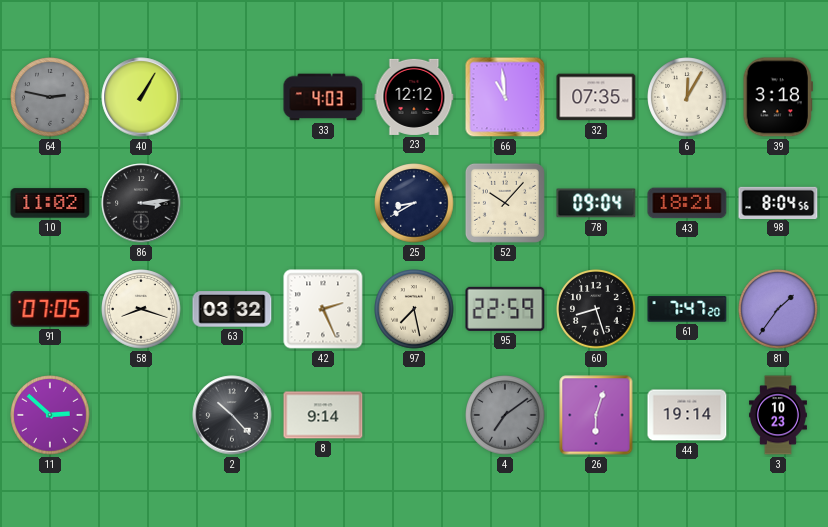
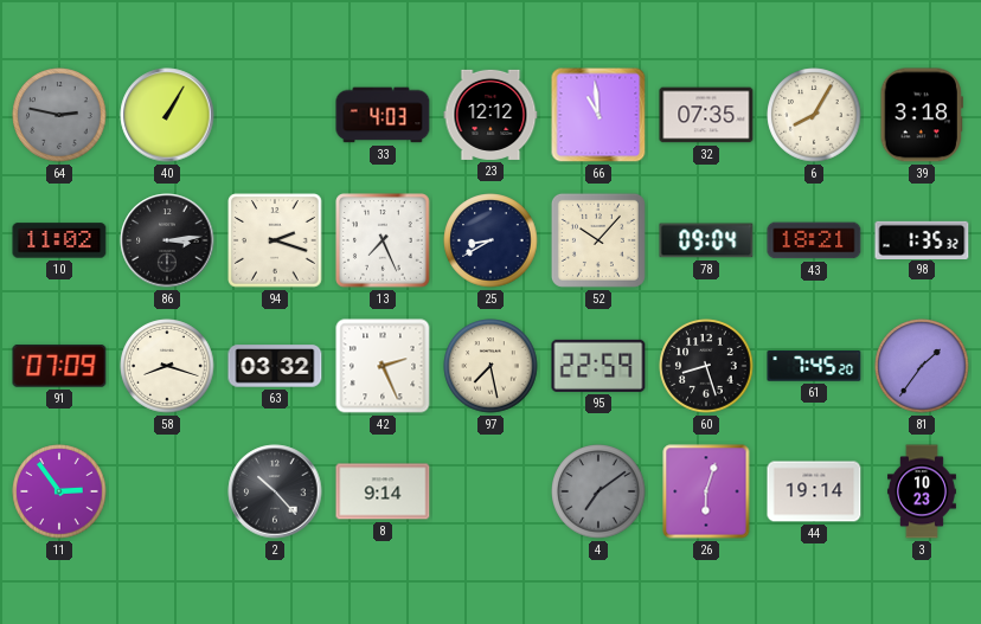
6: 12:05 -> 8:05 (814, 115)
94: none -> 2:18 (275, 240)
13: none -> 7:26 (383, 240)
98: 8:04 -> 1:35 (922, 239)
91: 07:05 -> 07:09 (59, 366)
61: 7:47 -> 7:45 (814, 366)
11: 2:52 -> 2:54 (59, 491)
